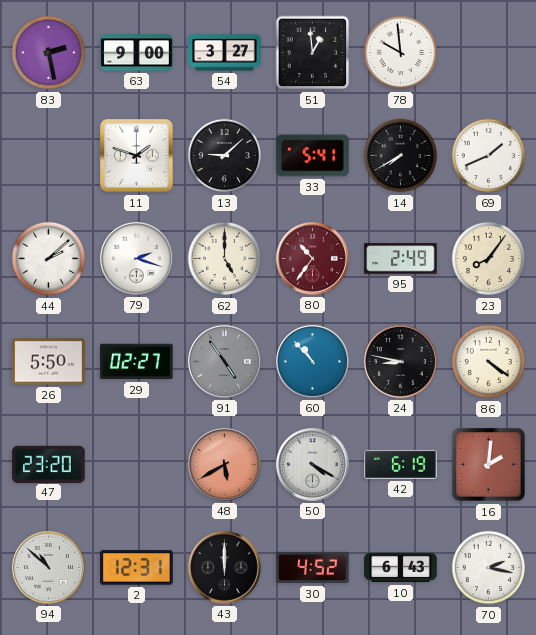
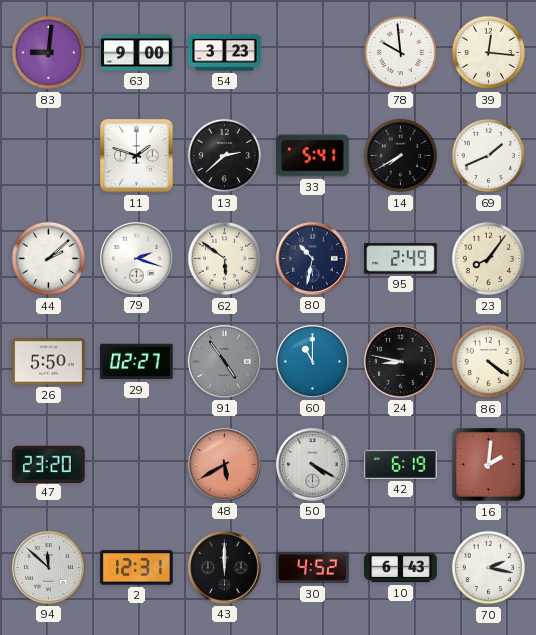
83: 2:28 -> 9:01 (49, 53)
54: 3:27 -> 3:23 (225, 53)
51: 12:59 -> none (313, 53)
39: none -> 12:16 (489, 53)
13: 9:08 -> 2:38 (225, 156)
62: 5:00 -> 5:51 (225, 259)
80: 10:36 -> 10:32 (312, 258)
80 dial: burgundy -> navy (312, 258)
60: 10:53 -> 11:00 (312, 361)
94: 10:52 -> 11:52 (48, 567)
